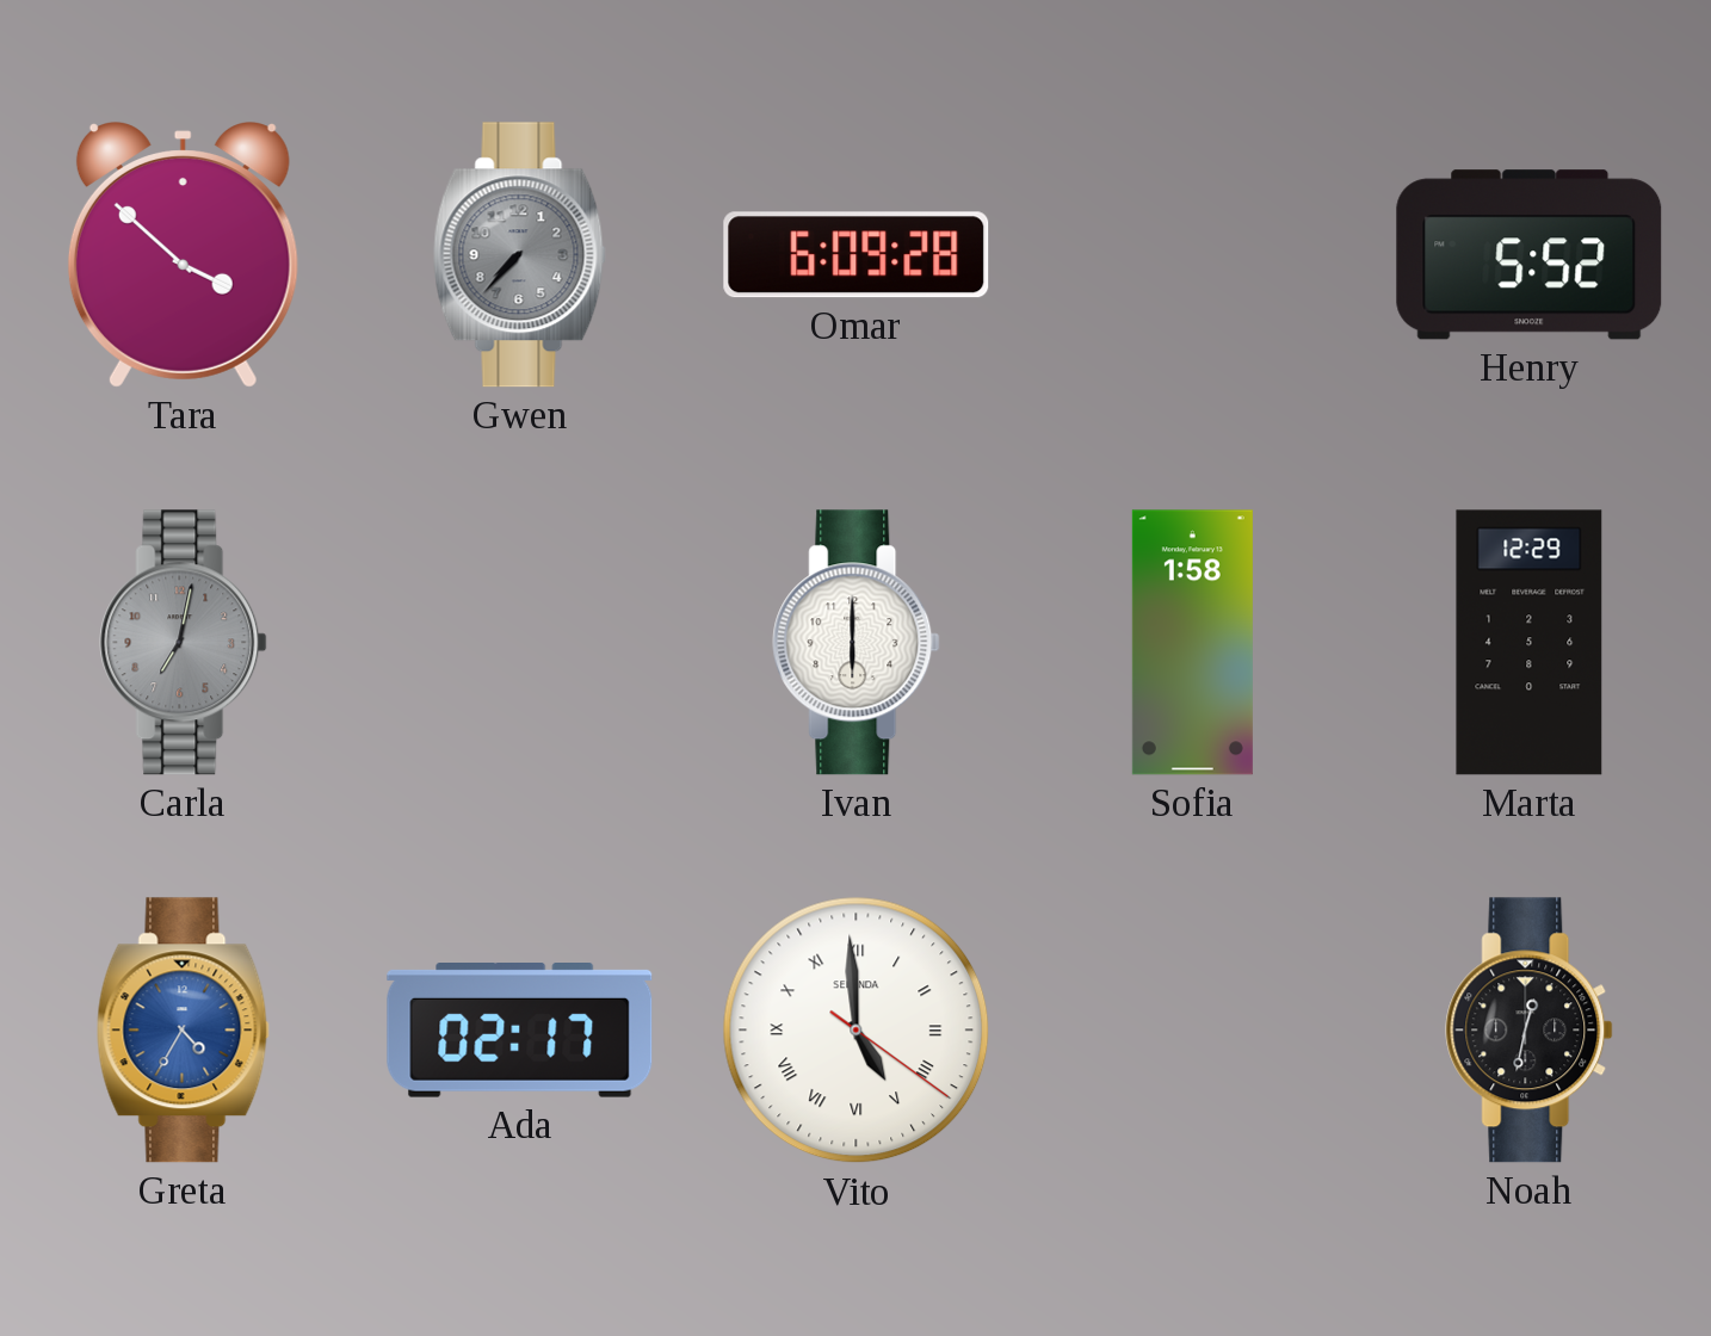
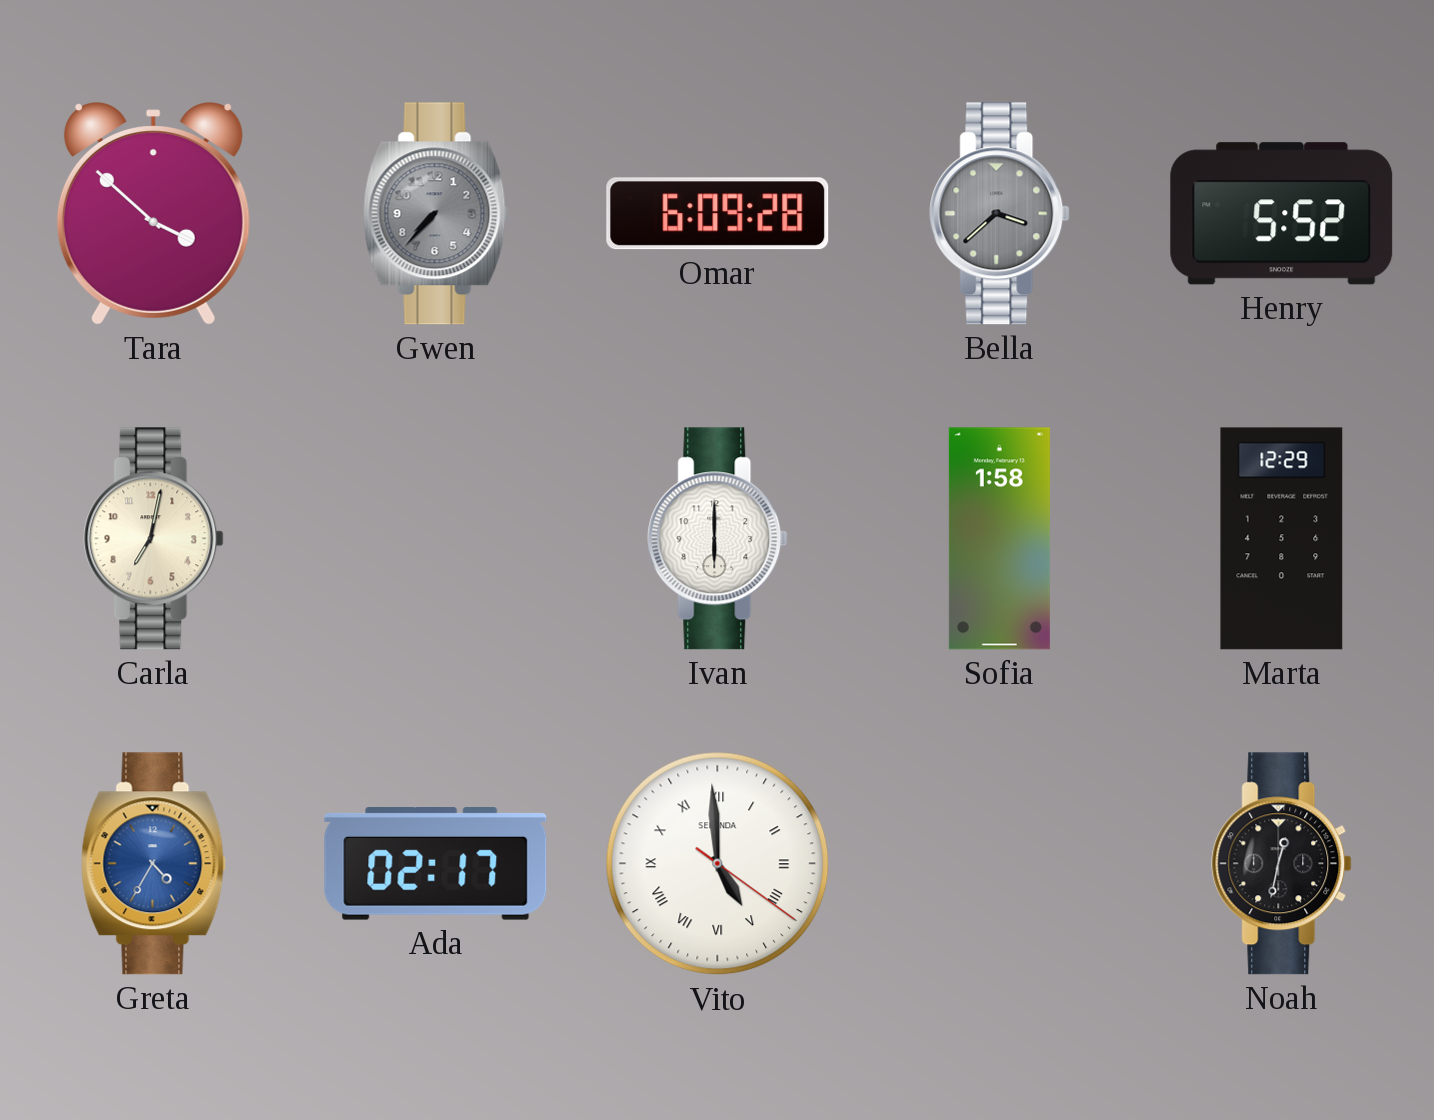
Bella: none -> 3:38 (1000, 214)
Carla dial: grey -> cream (154, 539)
